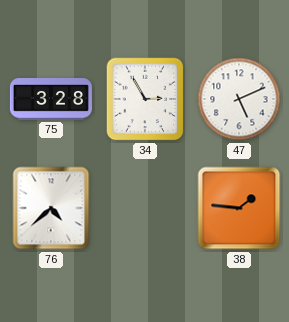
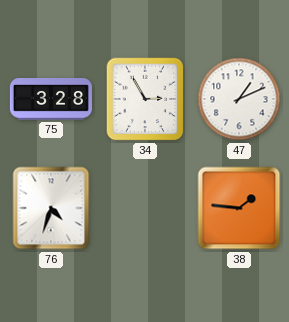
47: 5:11 -> 1:11 (239, 99)
76: 4:38 -> 4:33 (51, 208)
